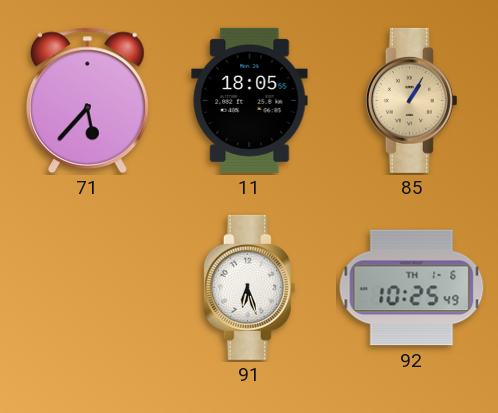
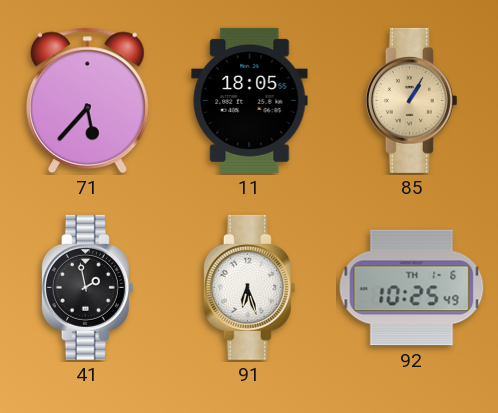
41: none -> 1:58 (87, 287)
